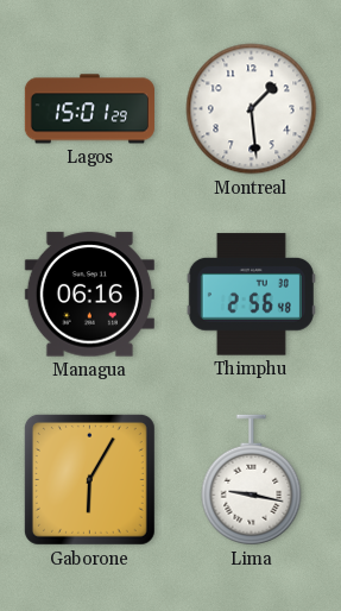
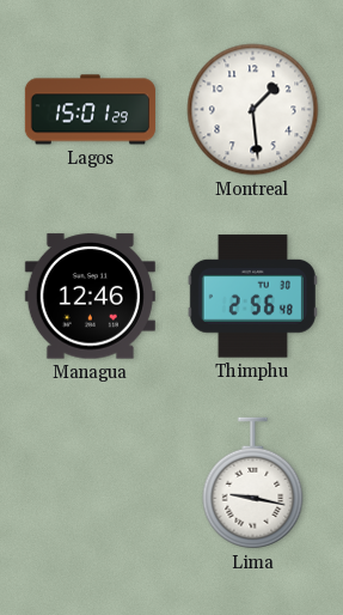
Managua: 06:16 -> 12:46 (90, 297)
Gaborone: 6:05 -> none (89, 479)
